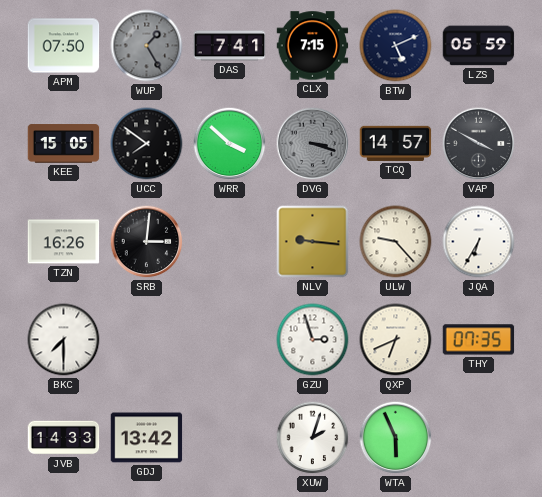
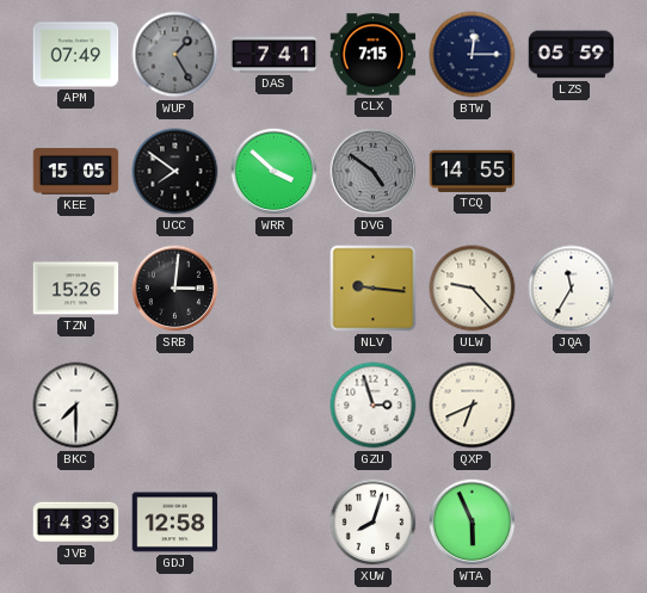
APM: 07:50 -> 07:49 (76, 55)
BTW: 5:11 -> 12:15 (473, 55)
DVG: 3:18 -> 4:51 (374, 172)
TCQ: 14:57 -> 14:55 (473, 171)
VAP: 3:50 -> none (479, 144)
TZN: 16:26 -> 15:26 (76, 289)
JQA: 6:35 -> 11:35 (572, 289)
THY: 07:35 -> none (479, 340)
GDJ: 13:42 -> 12:58 (175, 523)
XUW: 2:03 -> 8:03 (374, 523)
